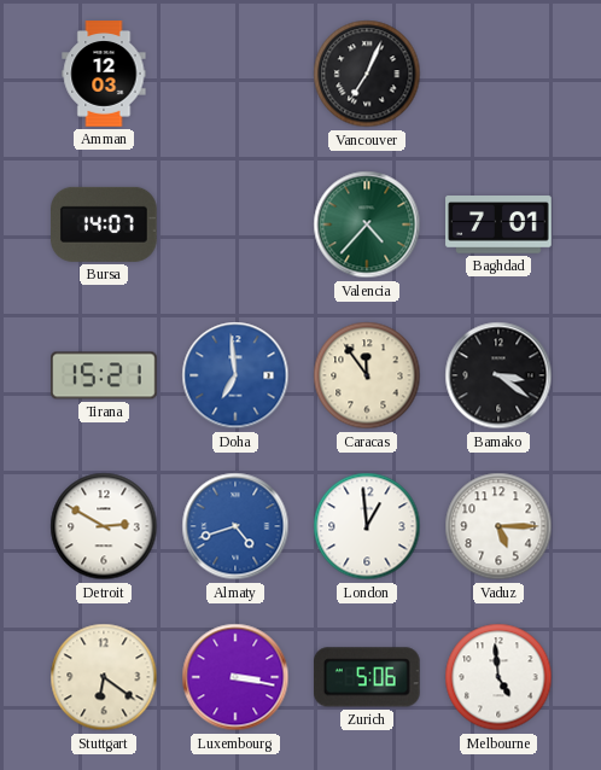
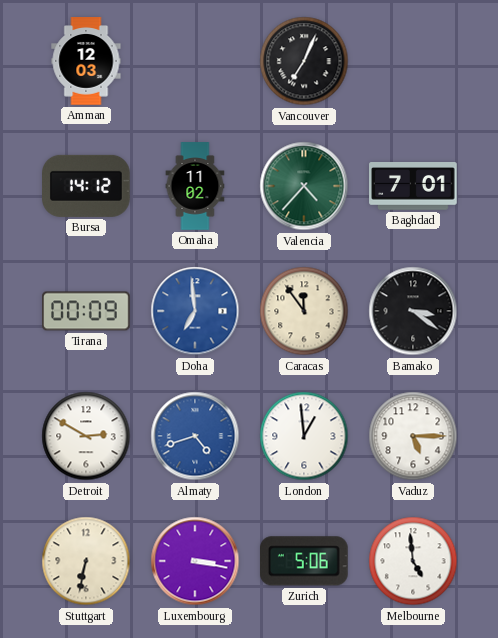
Bursa: 14:07 -> 14:12 (87, 186)
Omaha: none -> 11:02 (195, 186)
Tirana: 15:21 -> 00:09 (86, 311)
Stuttgart: 6:21 -> 6:32 (86, 561)
